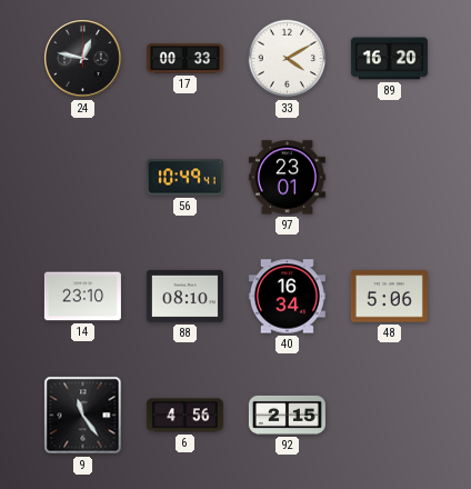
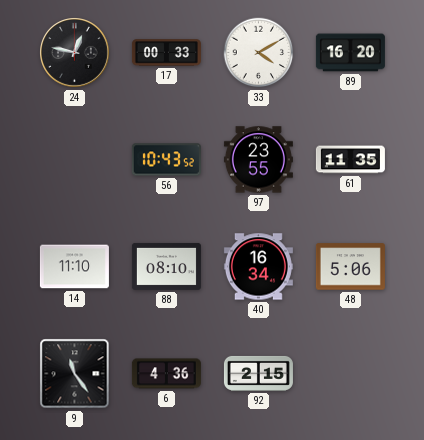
56: 10:49 -> 10:43 (166, 160)
97: 23:01 -> 23:55 (258, 160)
61: none -> 11:35 (350, 160)
14: 23:10 -> 11:10 (74, 267)
6: 4:56 -> 4:36 (166, 374)
